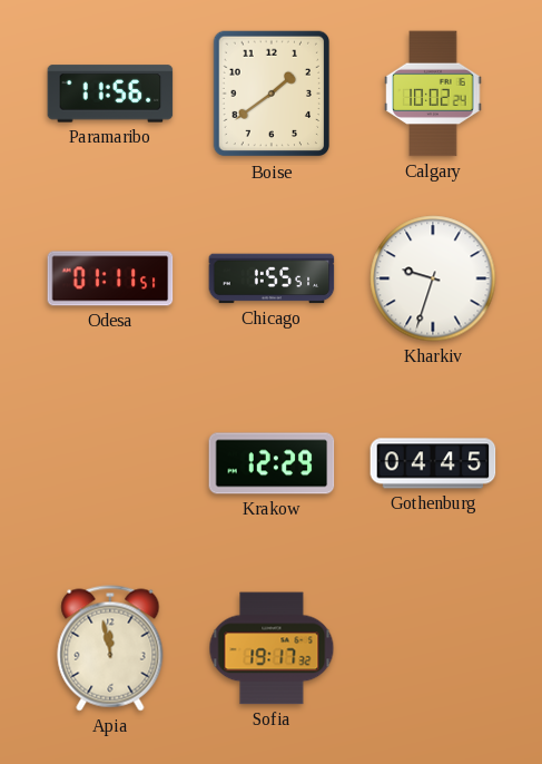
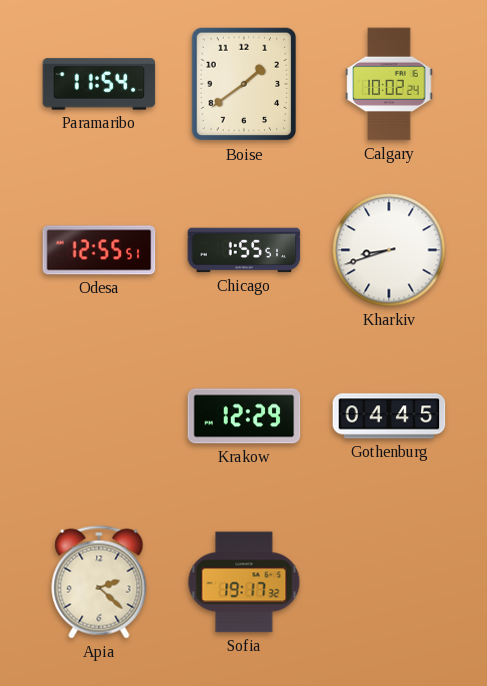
Paramaribo: 11:56 -> 11:54 (99, 84)
Odesa: 01:11 -> 12:55 (99, 250)
Kharkiv: 9:33 -> 8:42 (389, 250)
Apia: 11:58 -> 2:22 (99, 582)
